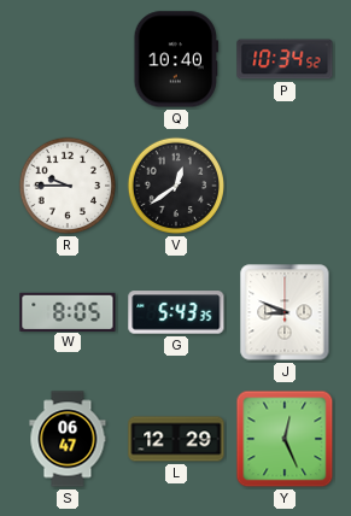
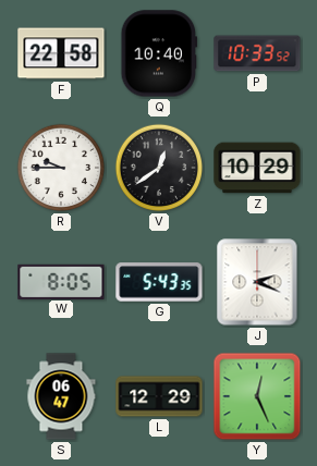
F: none -> 22:58 (61, 53)
P: 10:34 -> 10:33 (257, 53)
Z: none -> 10:29 (257, 168)
J: 8:49 -> 2:19 (257, 282)
